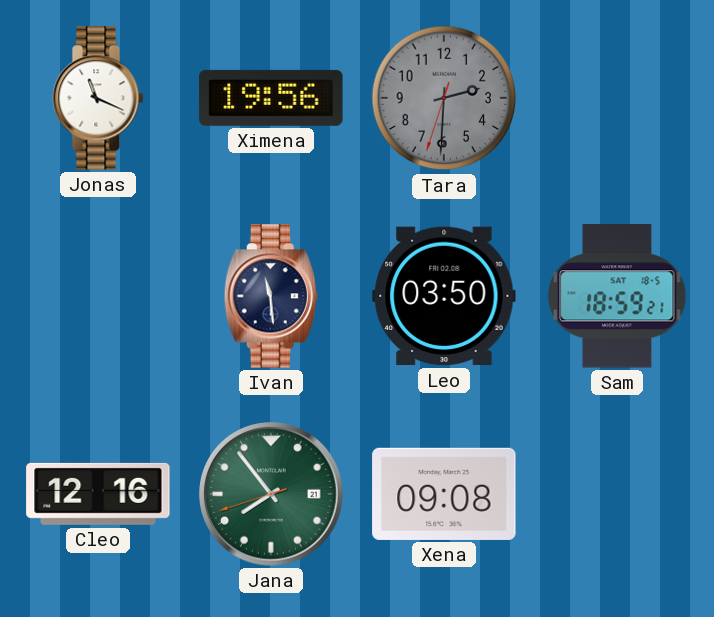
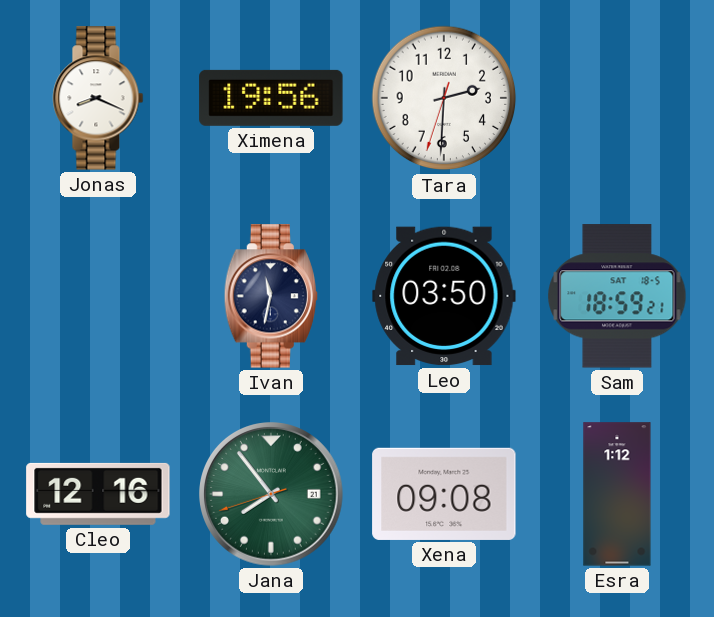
Jonas: 11:19 -> 8:19 (98, 98)
Tara dial: grey -> white (444, 98)
Ivan: 11:29 -> 11:32 (271, 296)
Esra: none -> 1:12 (617, 494)
